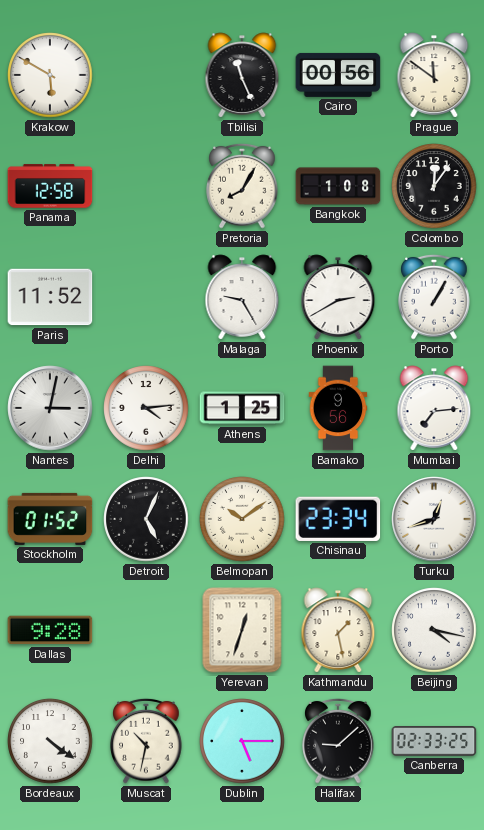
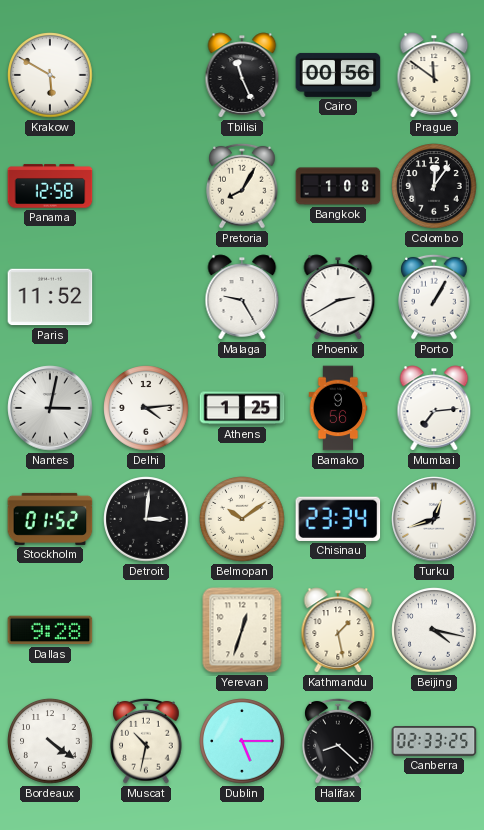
Detroit: 5:04 -> 3:01 (146, 519)
Halifax: 9:08 -> 8:22 (338, 741)
